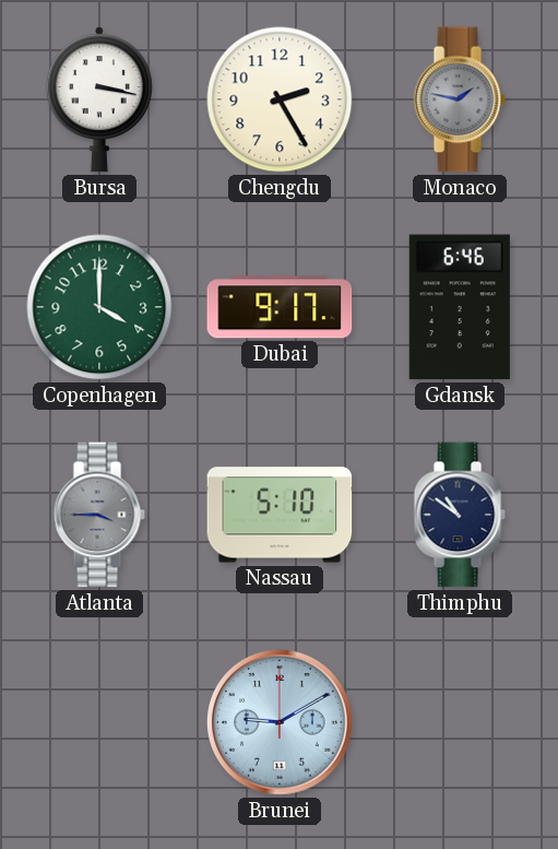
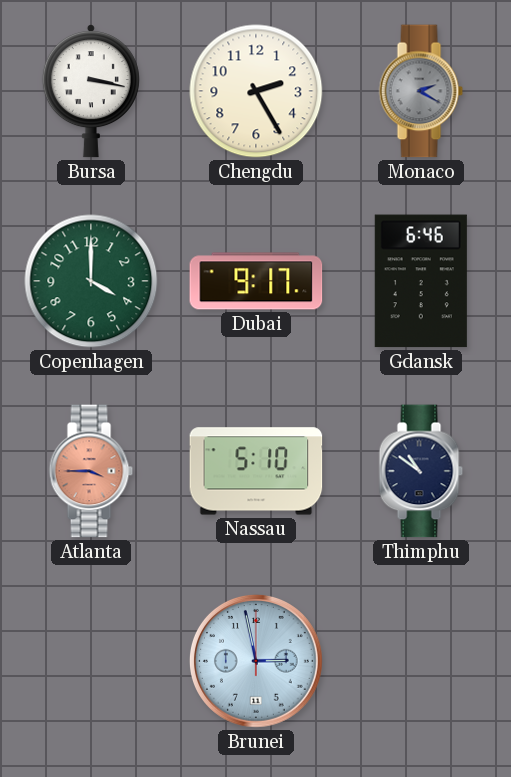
Monaco: 1:47 -> 2:20 (421, 91)
Atlanta dial: grey -> salmon (91, 471)
Brunei: 9:10 -> 2:58 (256, 661)
